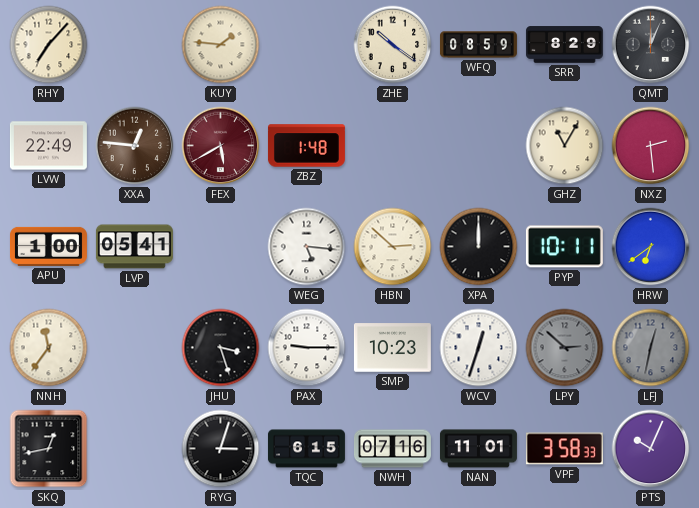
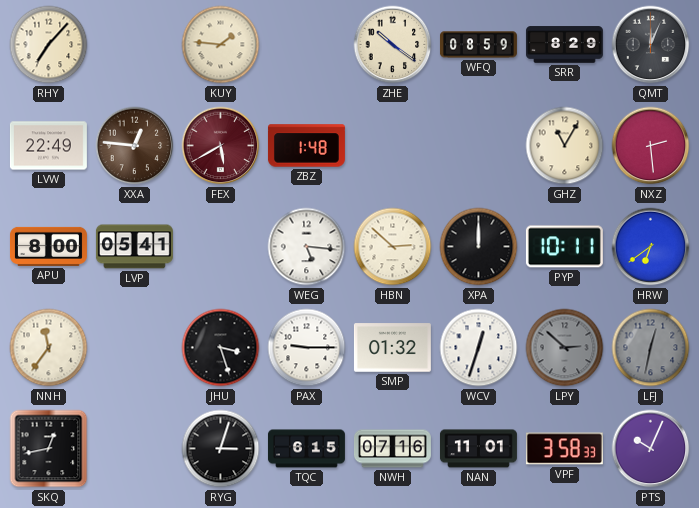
APU: 1:00 -> 8:00 (48, 246)
SMP: 10:23 -> 01:32 (392, 348)
